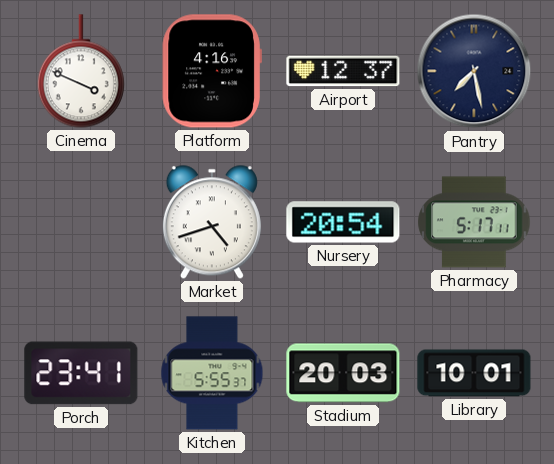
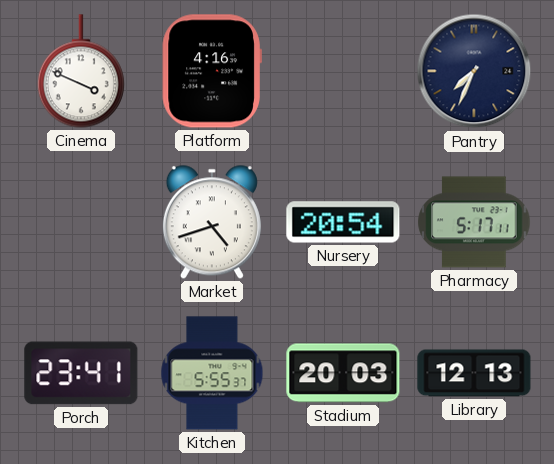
Airport: 12:37 -> none (343, 71)
Pantry: 7:28 -> 7:34 (474, 71)
Library: 10:01 -> 12:13 (474, 373)
